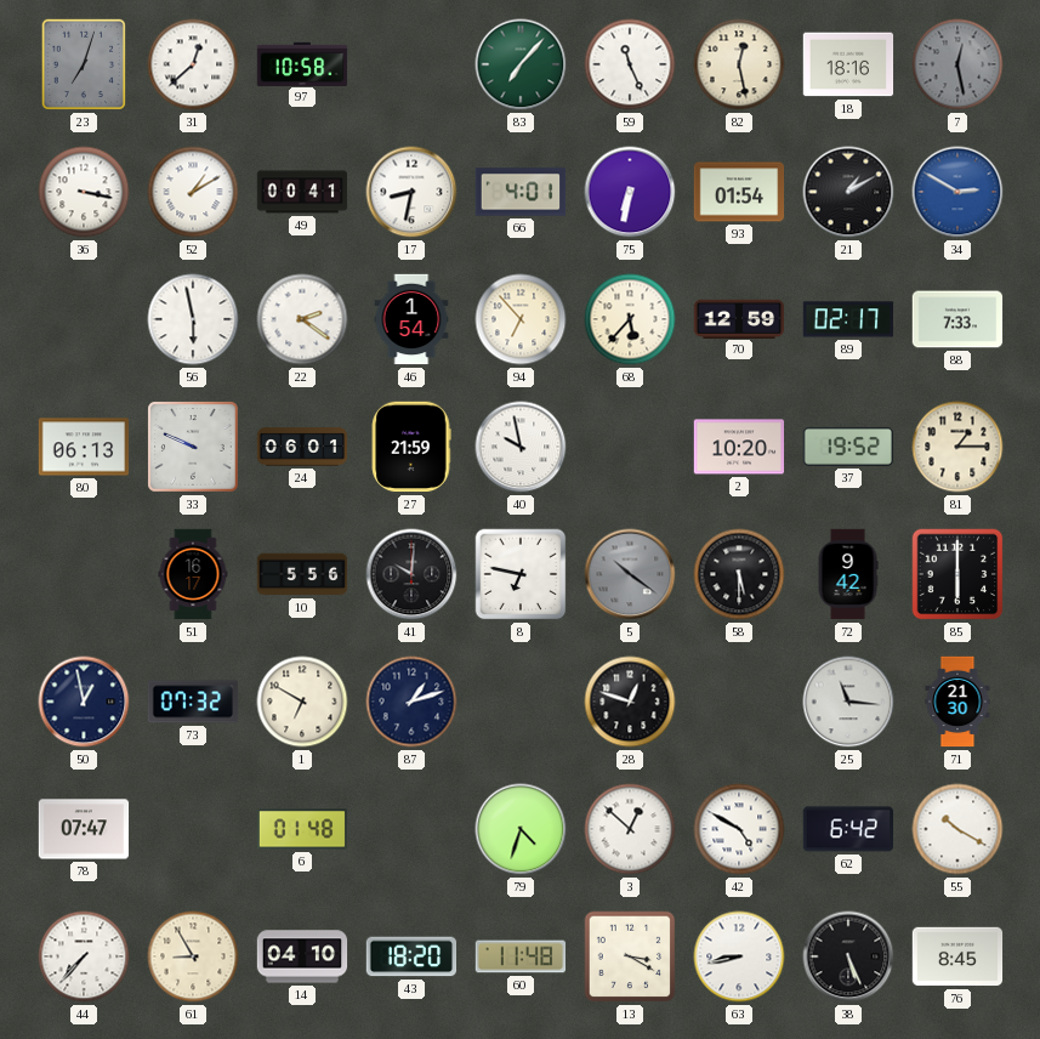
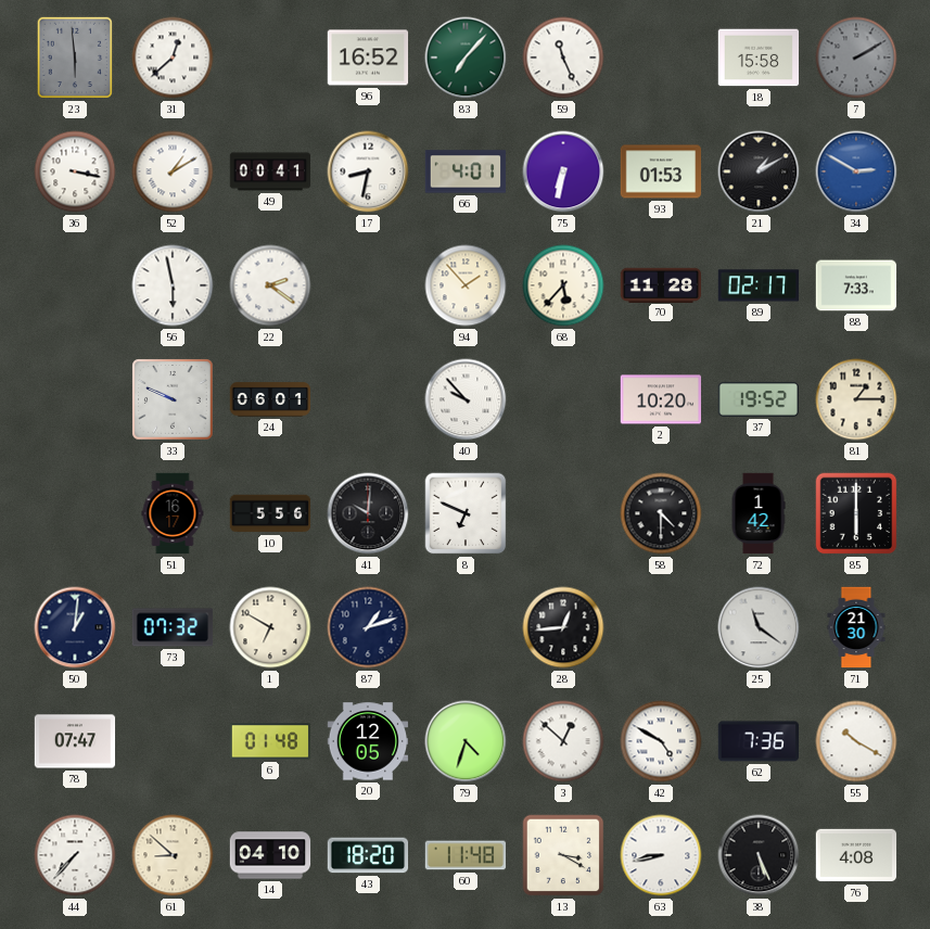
23: 7:03 -> 5:59 (74, 58)
97: 10:58 -> none (302, 63)
96: none -> 16:52 (368, 58)
82: 12:28 -> none (739, 64)
18: 18:16 -> 15:58 (759, 58)
7: 12:28 -> 2:10 (856, 58)
93: 01:54 -> 01:53 (661, 171)
46: 1:54 -> none (411, 319)
94: 6:53 -> 1:53 (466, 285)
70: 12:59 -> 11:28 (661, 284)
80: 06:13 -> none (84, 447)
27: 21:59 -> none (411, 447)
40: 9:58 -> 9:53 (466, 399)
8: 6:47 -> 6:49 (466, 513)
5: 10:21 -> none (630, 574)
58: 5:30 -> 4:30 (661, 513)
72: 9:42 -> 1:42 (759, 513)
50: 12:58 -> 1:01 (75, 627)
28: 12:48 -> 12:44 (563, 627)
25: 11:16 -> 11:21 (759, 627)
20: none -> 12:05 (368, 741)
62: 6:42 -> 7:36 (757, 741)
61: 8:55 -> 8:52 (173, 855)
76: 8:45 -> 4:08 (856, 855)
